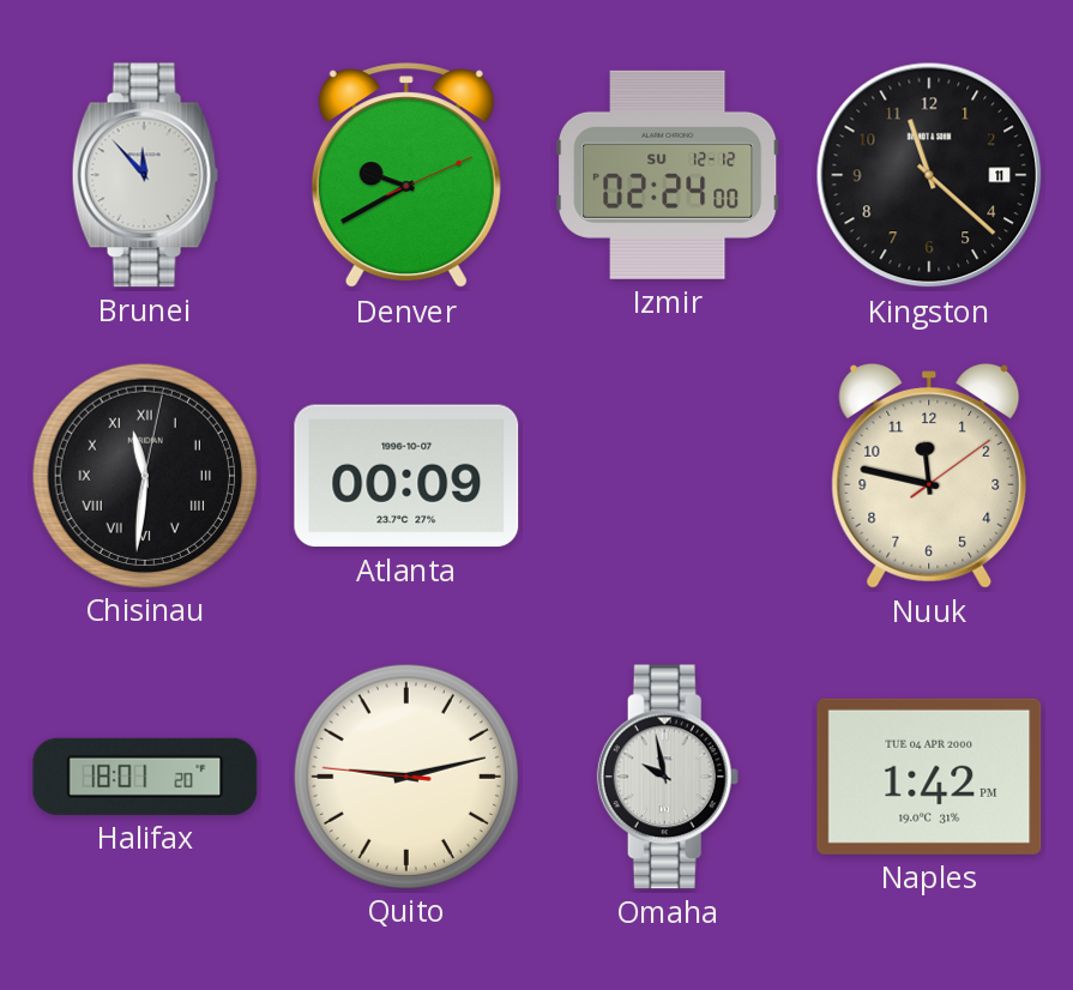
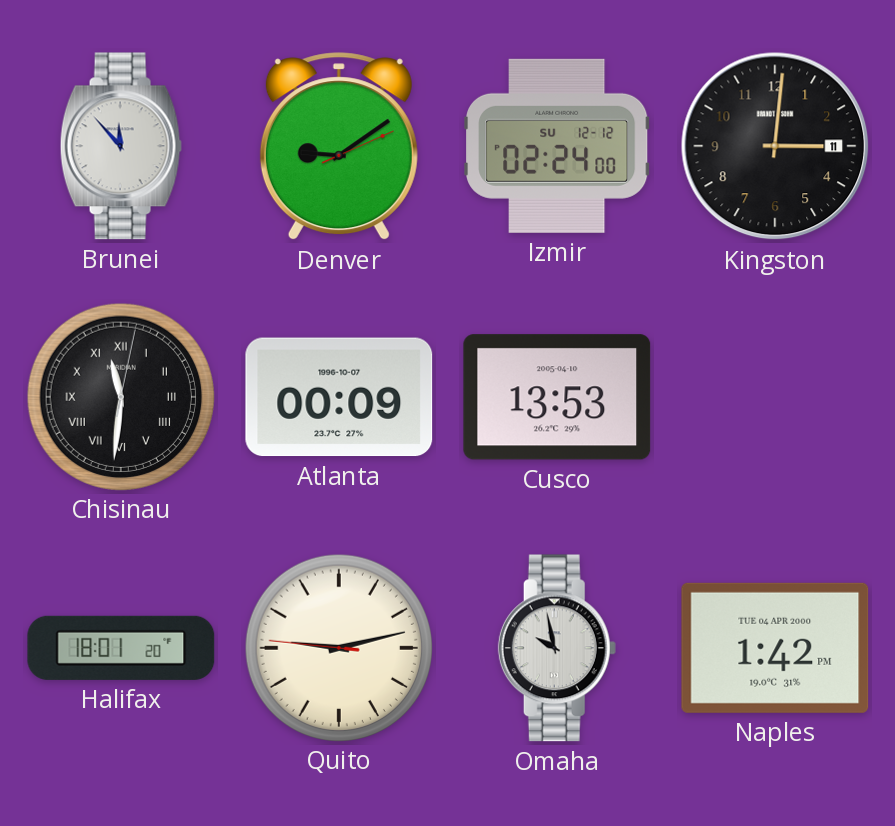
Denver: 9:40 -> 9:09 (339, 147)
Kingston: 11:22 -> 3:01 (775, 146)
Cusco: none -> 13:53 (557, 397)
Nuuk: 11:47 -> none (929, 477)
